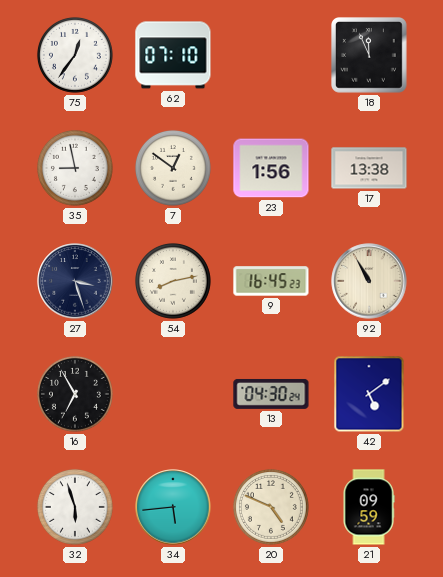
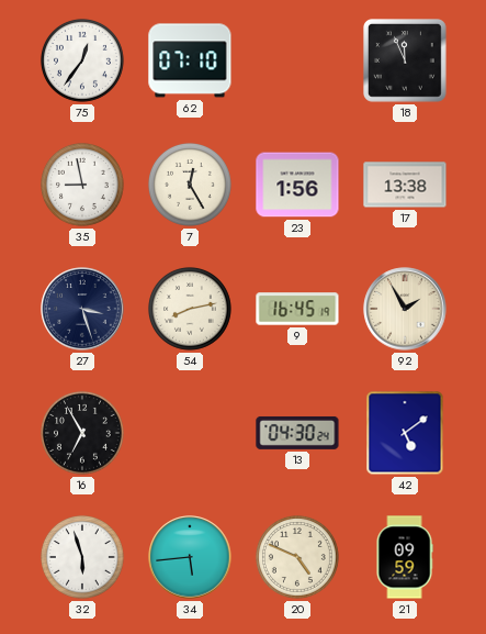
7: 12:51 -> 12:25 (190, 185)
9: 16:45:23 -> 16:45:19 (297, 309)
92: 10:55 -> 1:55 (405, 309)
